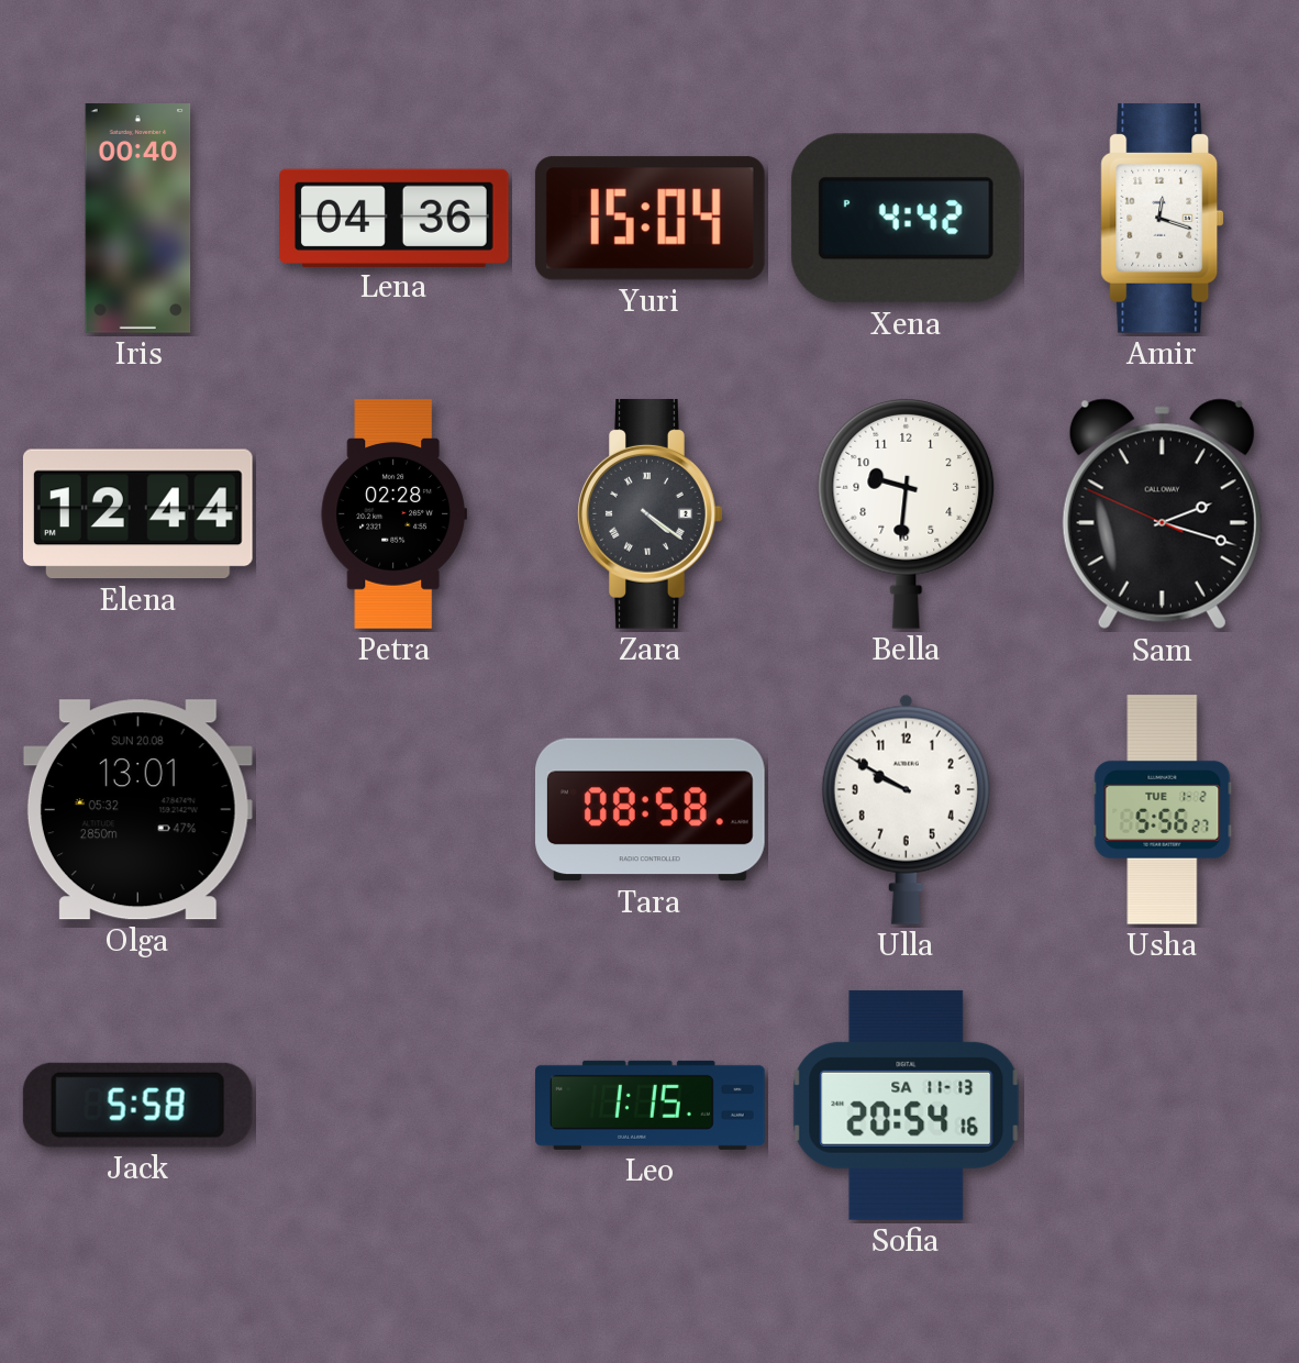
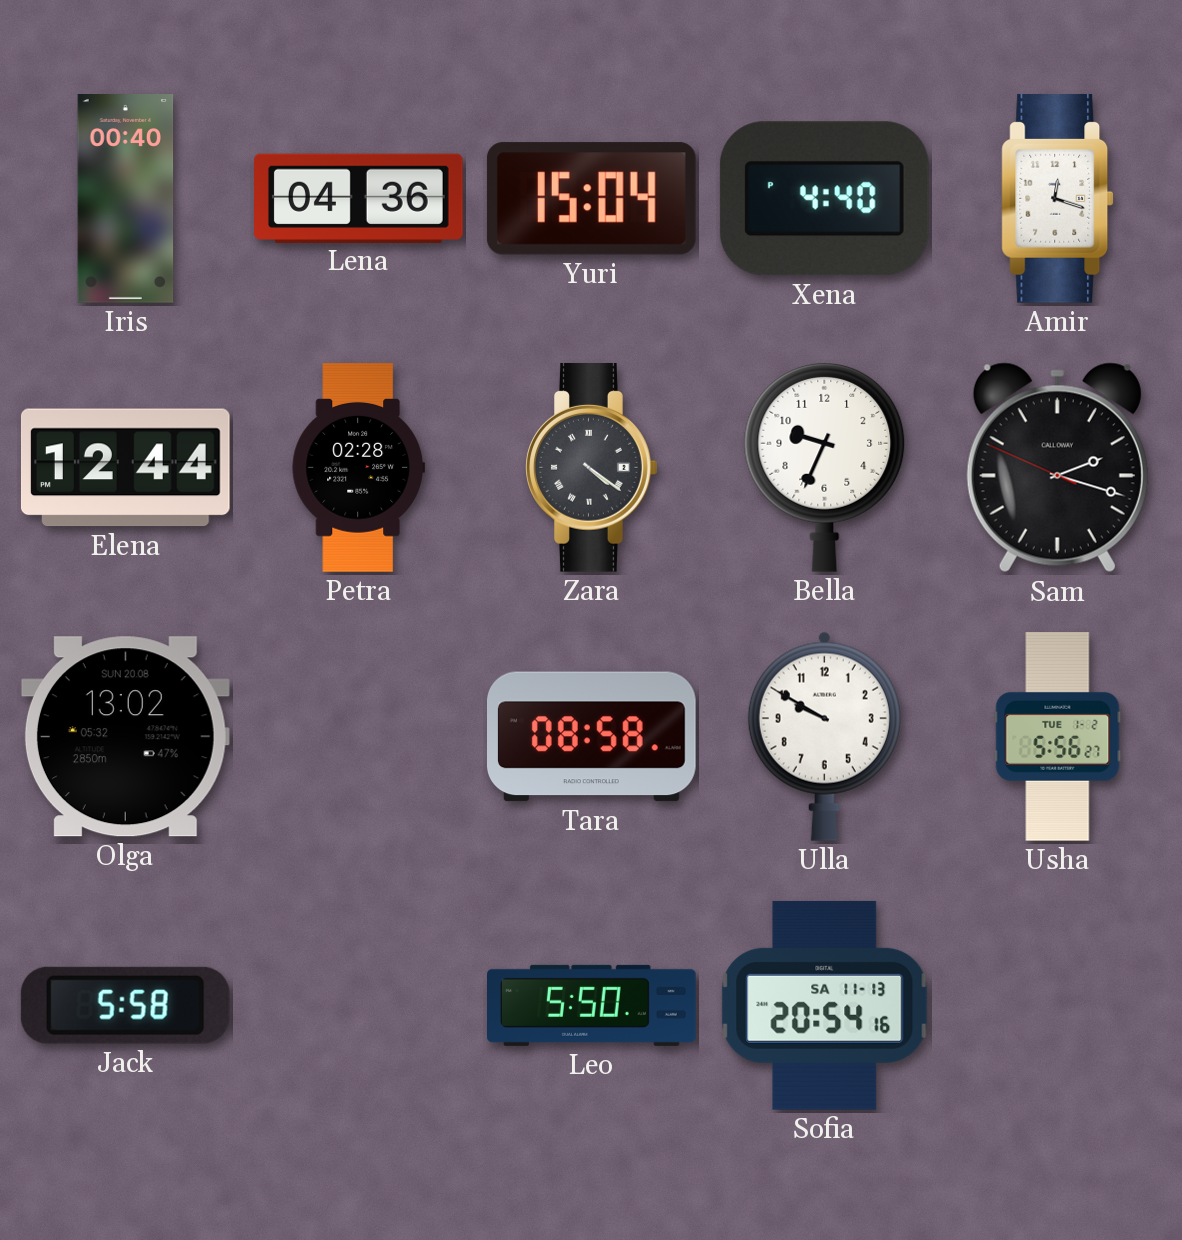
Xena: 4:42 -> 4:40 (824, 199)
Bella: 9:31 -> 9:34 (825, 467)
Olga: 13:01 -> 13:02 (125, 737)
Leo: 1:15 -> 5:50 (592, 1005)
